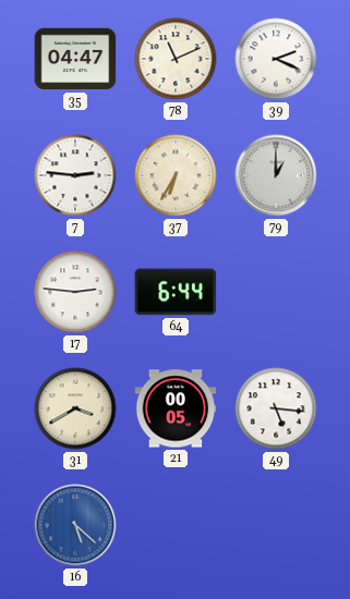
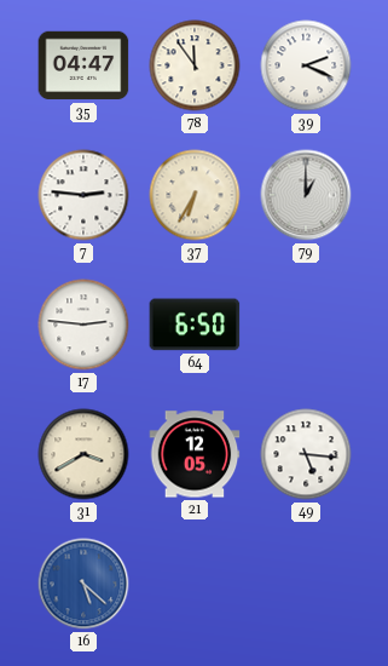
78: 11:11 -> 11:54 (195, 65)
64: 6:44 -> 6:50 (195, 325)
21: 00:05 -> 12:05 (195, 454)
